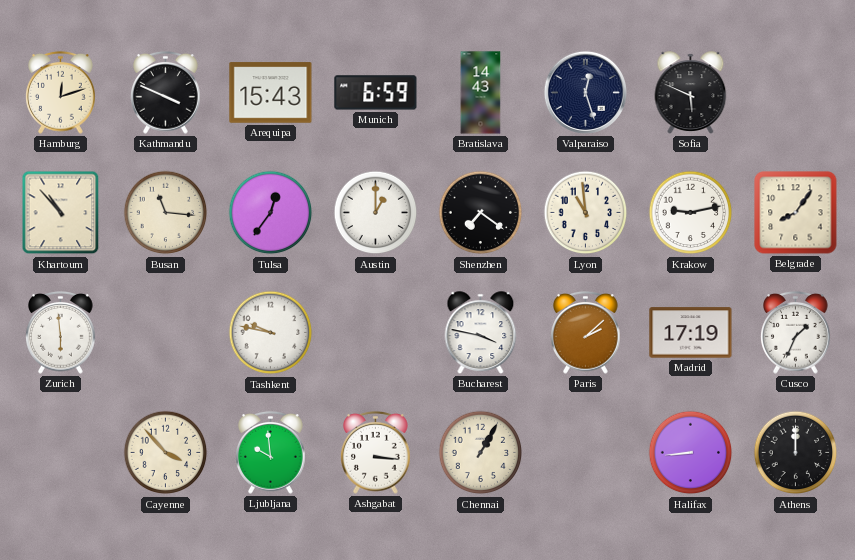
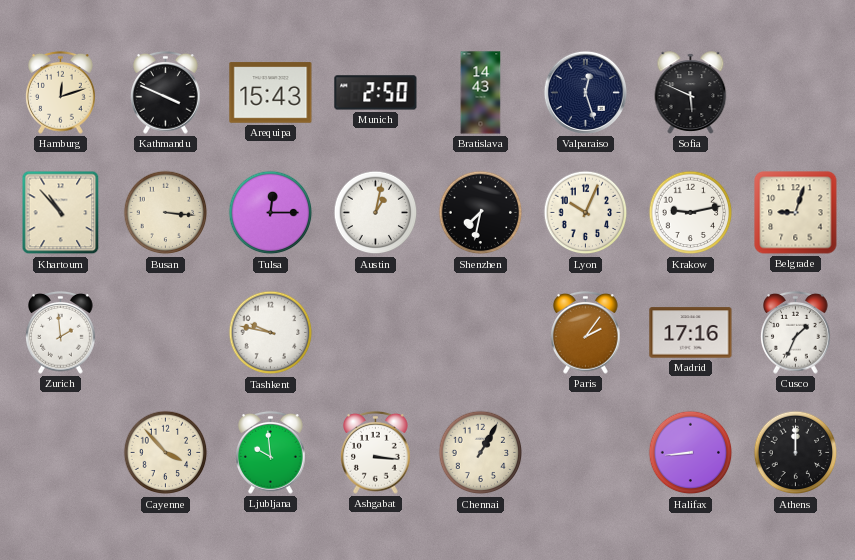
Munich: 6:59 -> 2:50 (376, 93)
Busan: 11:16 -> 3:16 (166, 213)
Tulsa: 12:36 -> 12:15 (271, 213)
Austin: 1:00 -> 1:02 (376, 213)
Shenzhen: 7:21 -> 7:32 (481, 213)
Lyon: 10:59 -> 10:04 (586, 213)
Belgrade: 8:06 -> 9:03 (796, 213)
Zurich: 5:59 -> 1:59 (61, 333)
Bucharest: 3:47 -> none (481, 333)
Paris: 2:08 -> 2:06 (586, 333)
Madrid: 17:19 -> 17:16 (691, 333)
